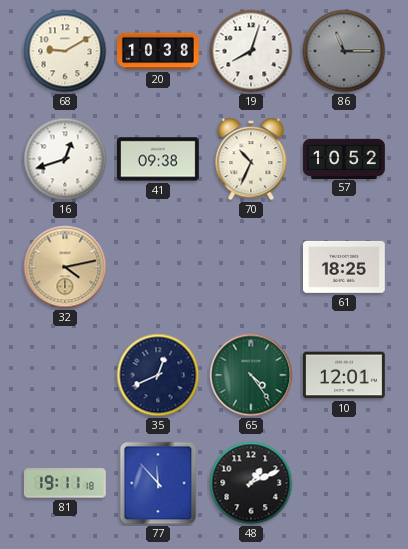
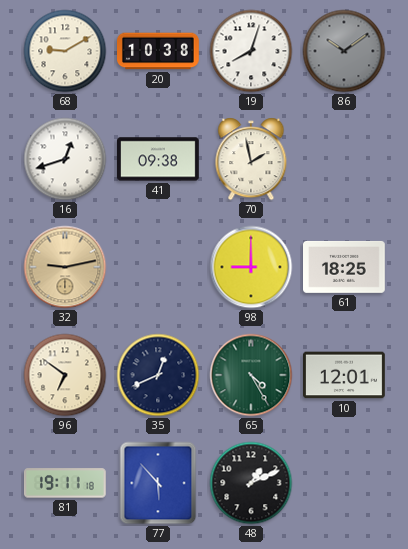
86: 11:15 -> 10:09 (344, 51)
70: 10:34 -> 1:58 (251, 159)
57: 10:52 -> none (345, 158)
32: 4:13 -> 9:13 (65, 267)
98: none -> 9:00 (251, 267)
96: none -> 6:51 (65, 375)
65: 4:24 -> 4:25 (251, 375)
77: 11:53 -> 5:53 (158, 483)
